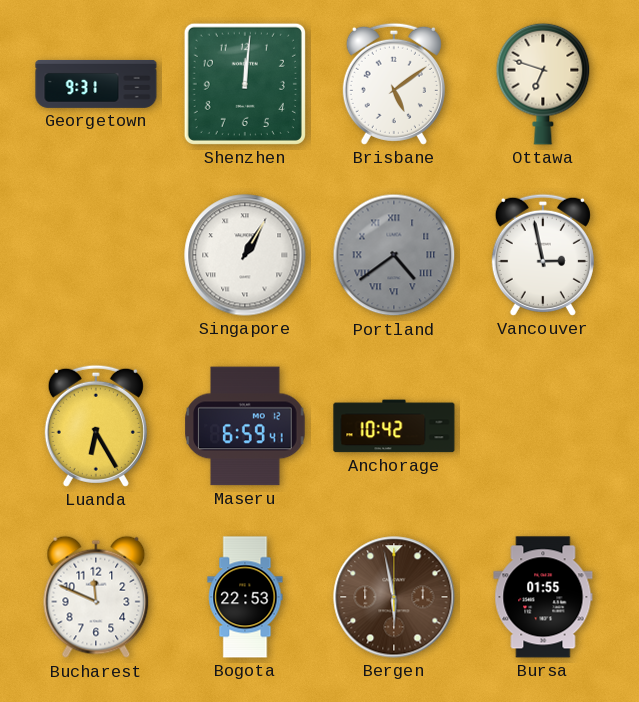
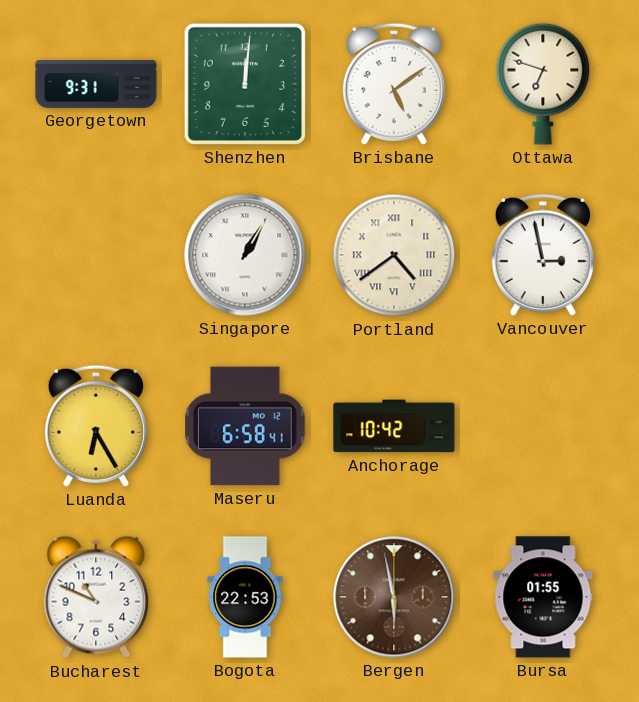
Portland dial: grey -> cream (394, 255)
Maseru: 6:59 -> 6:58 (245, 426)
Bucharest: 11:49 -> 10:49 (96, 597)
